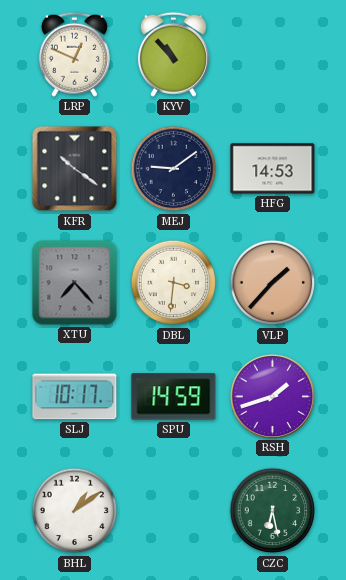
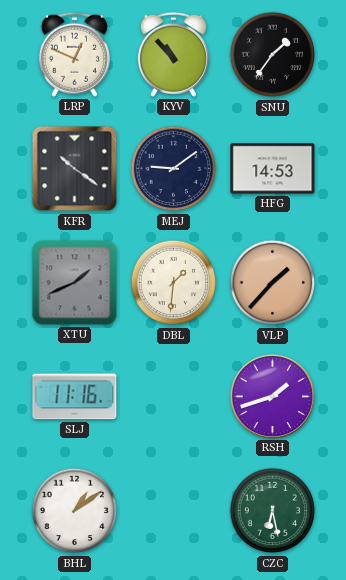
SNU: none -> 1:36 (273, 55)
XTU: 7:23 -> 1:41 (75, 283)
DBL: 3:31 -> 1:31 (174, 283)
SLJ: 10:17 -> 11:16 (75, 397)
SPU: 14:59 -> none (174, 397)
